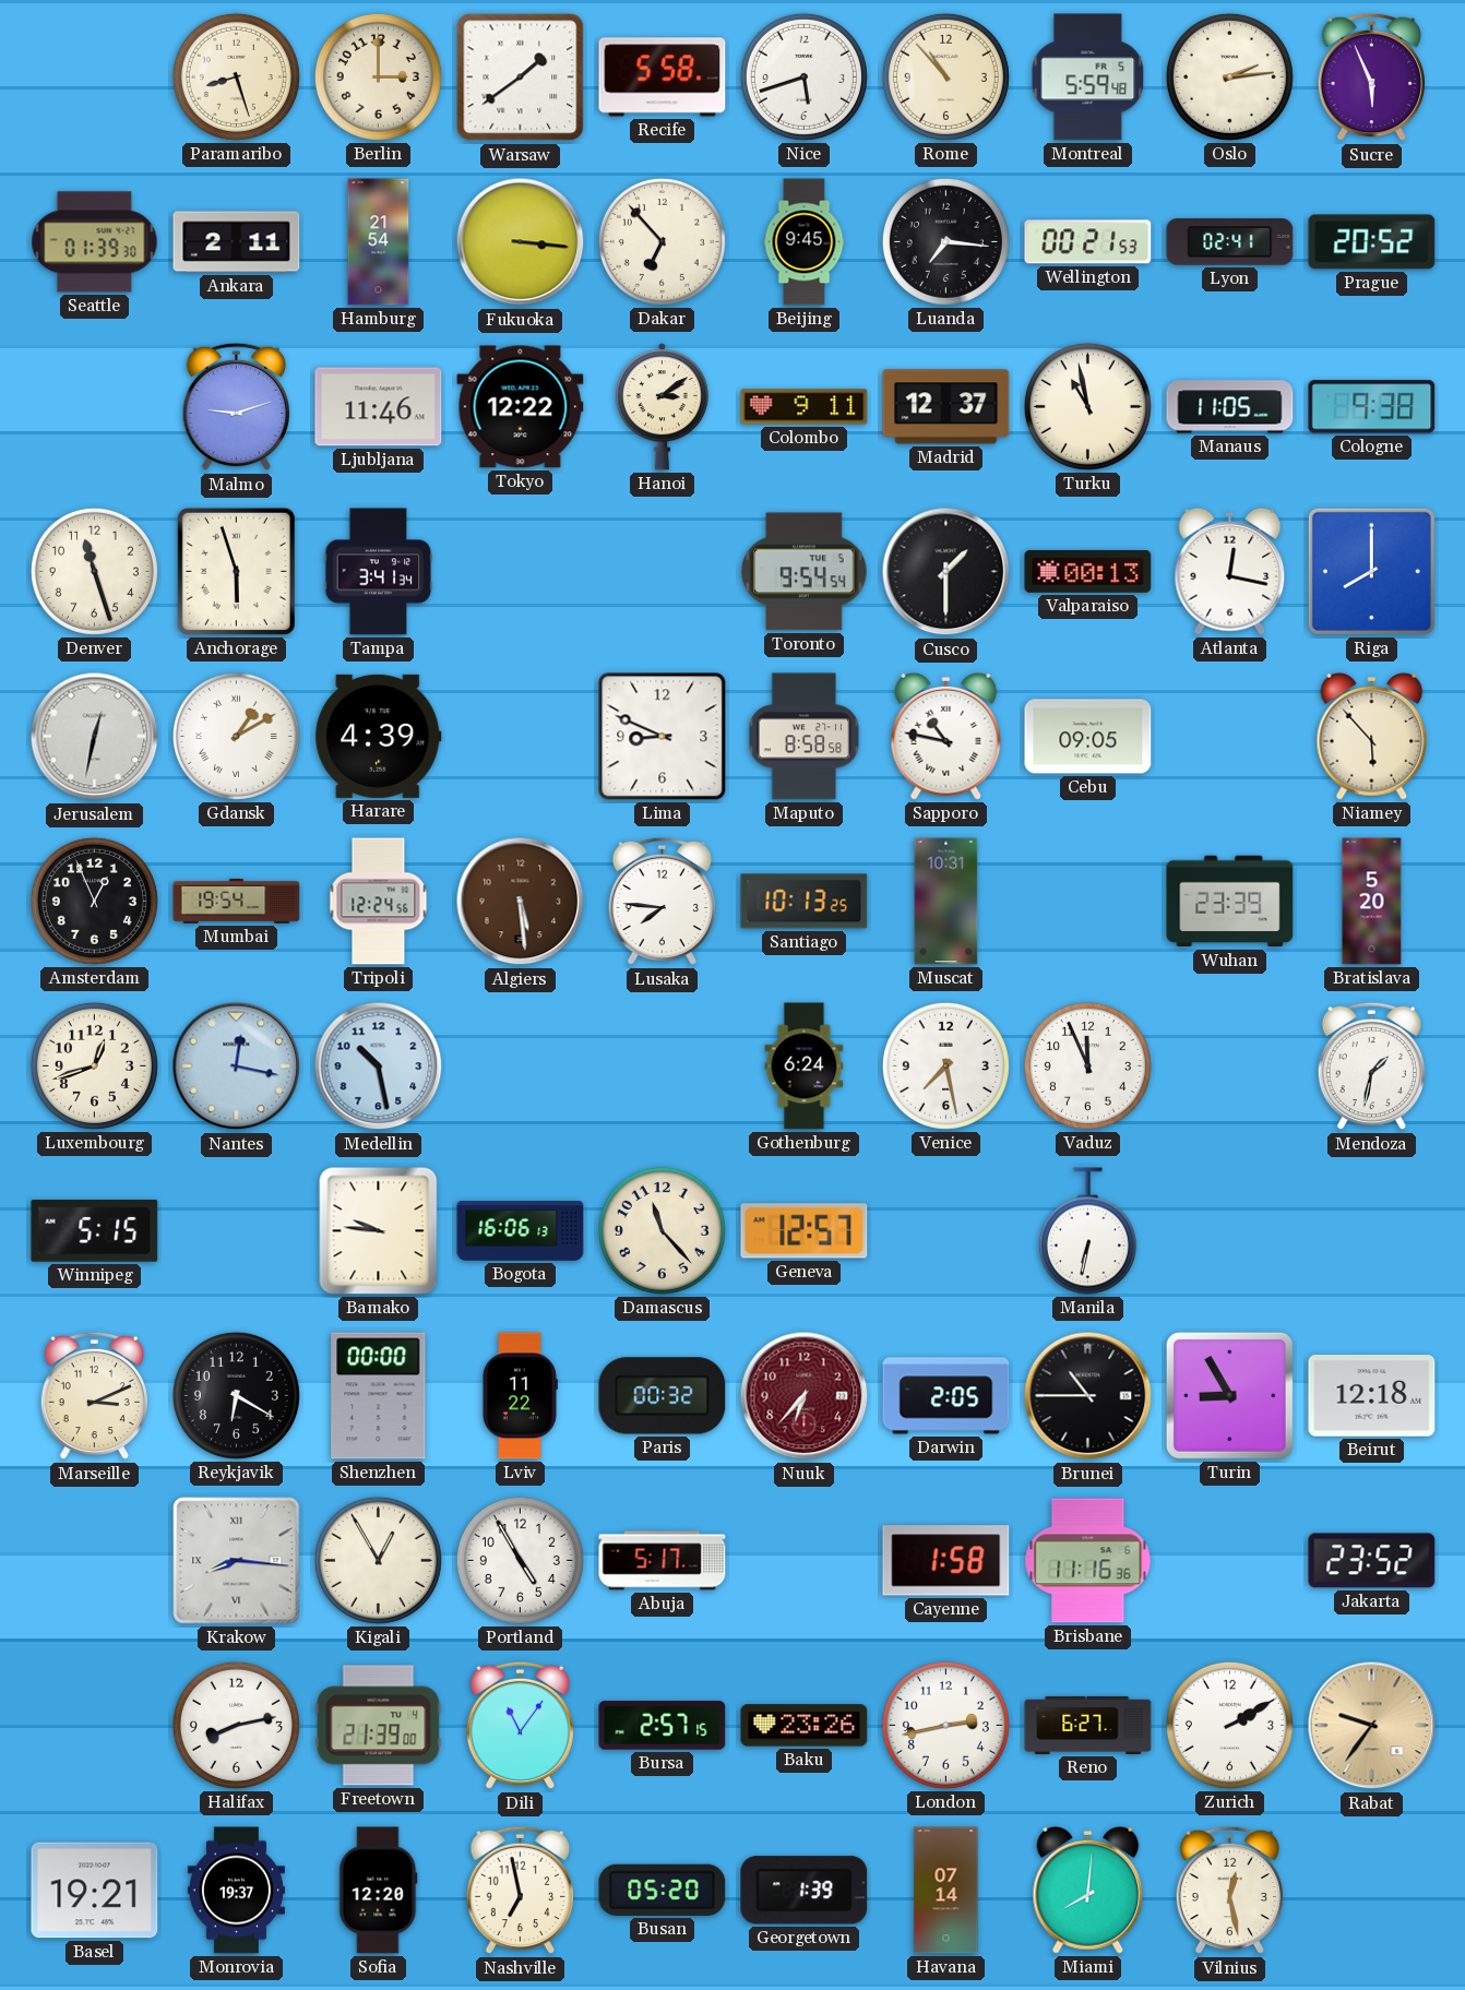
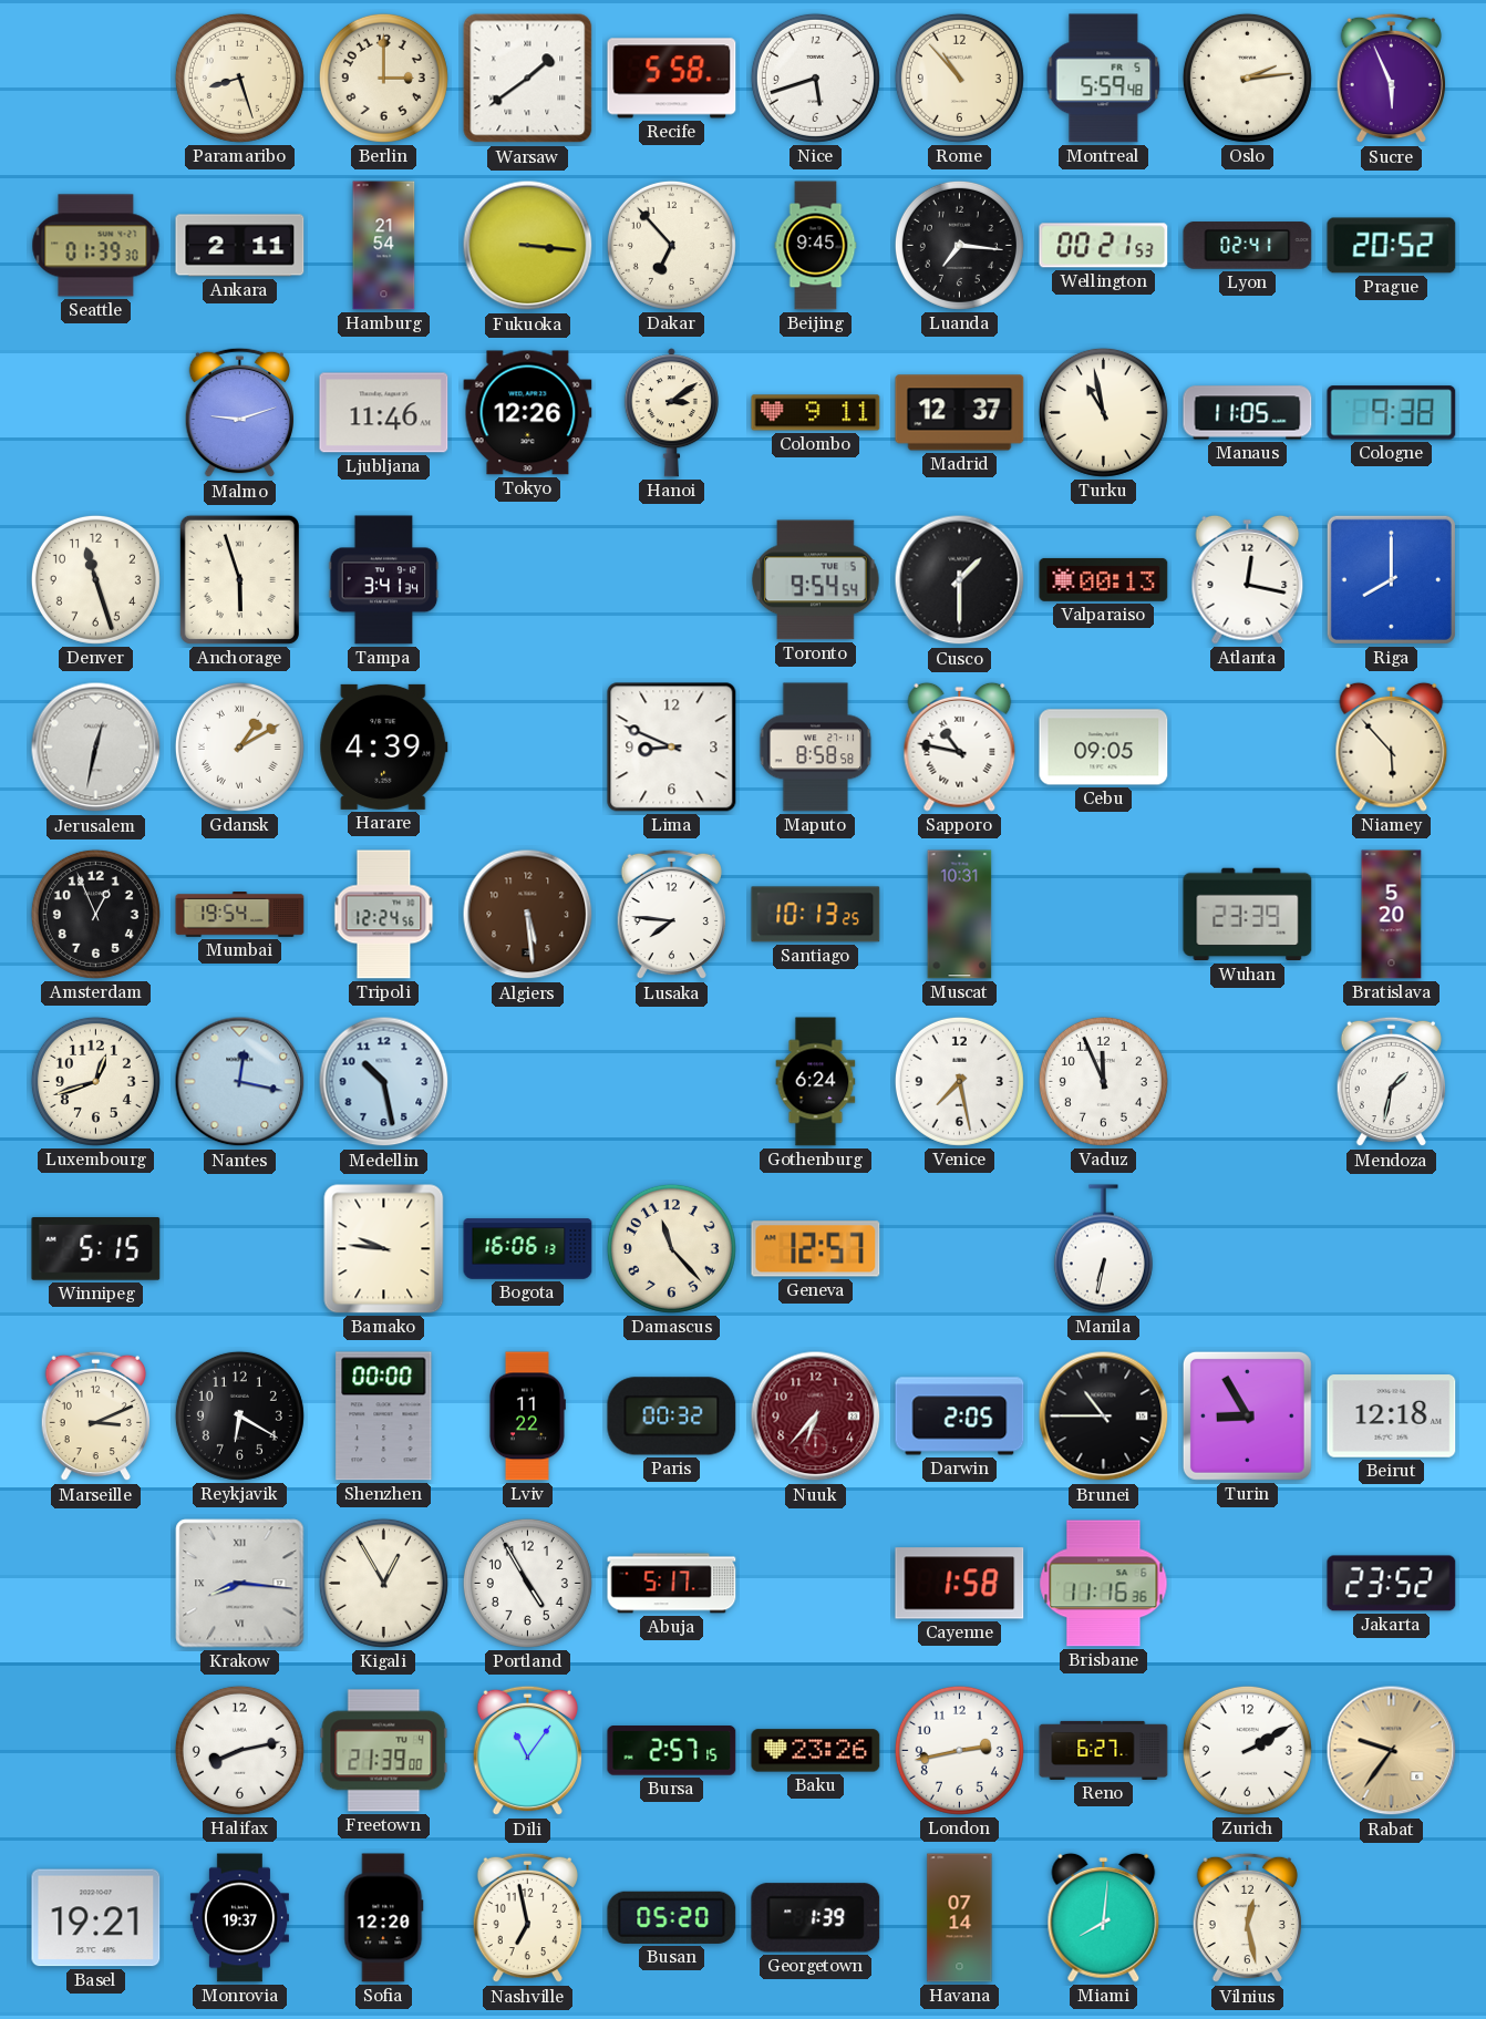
Tokyo: 12:22 -> 12:26 (528, 413)
